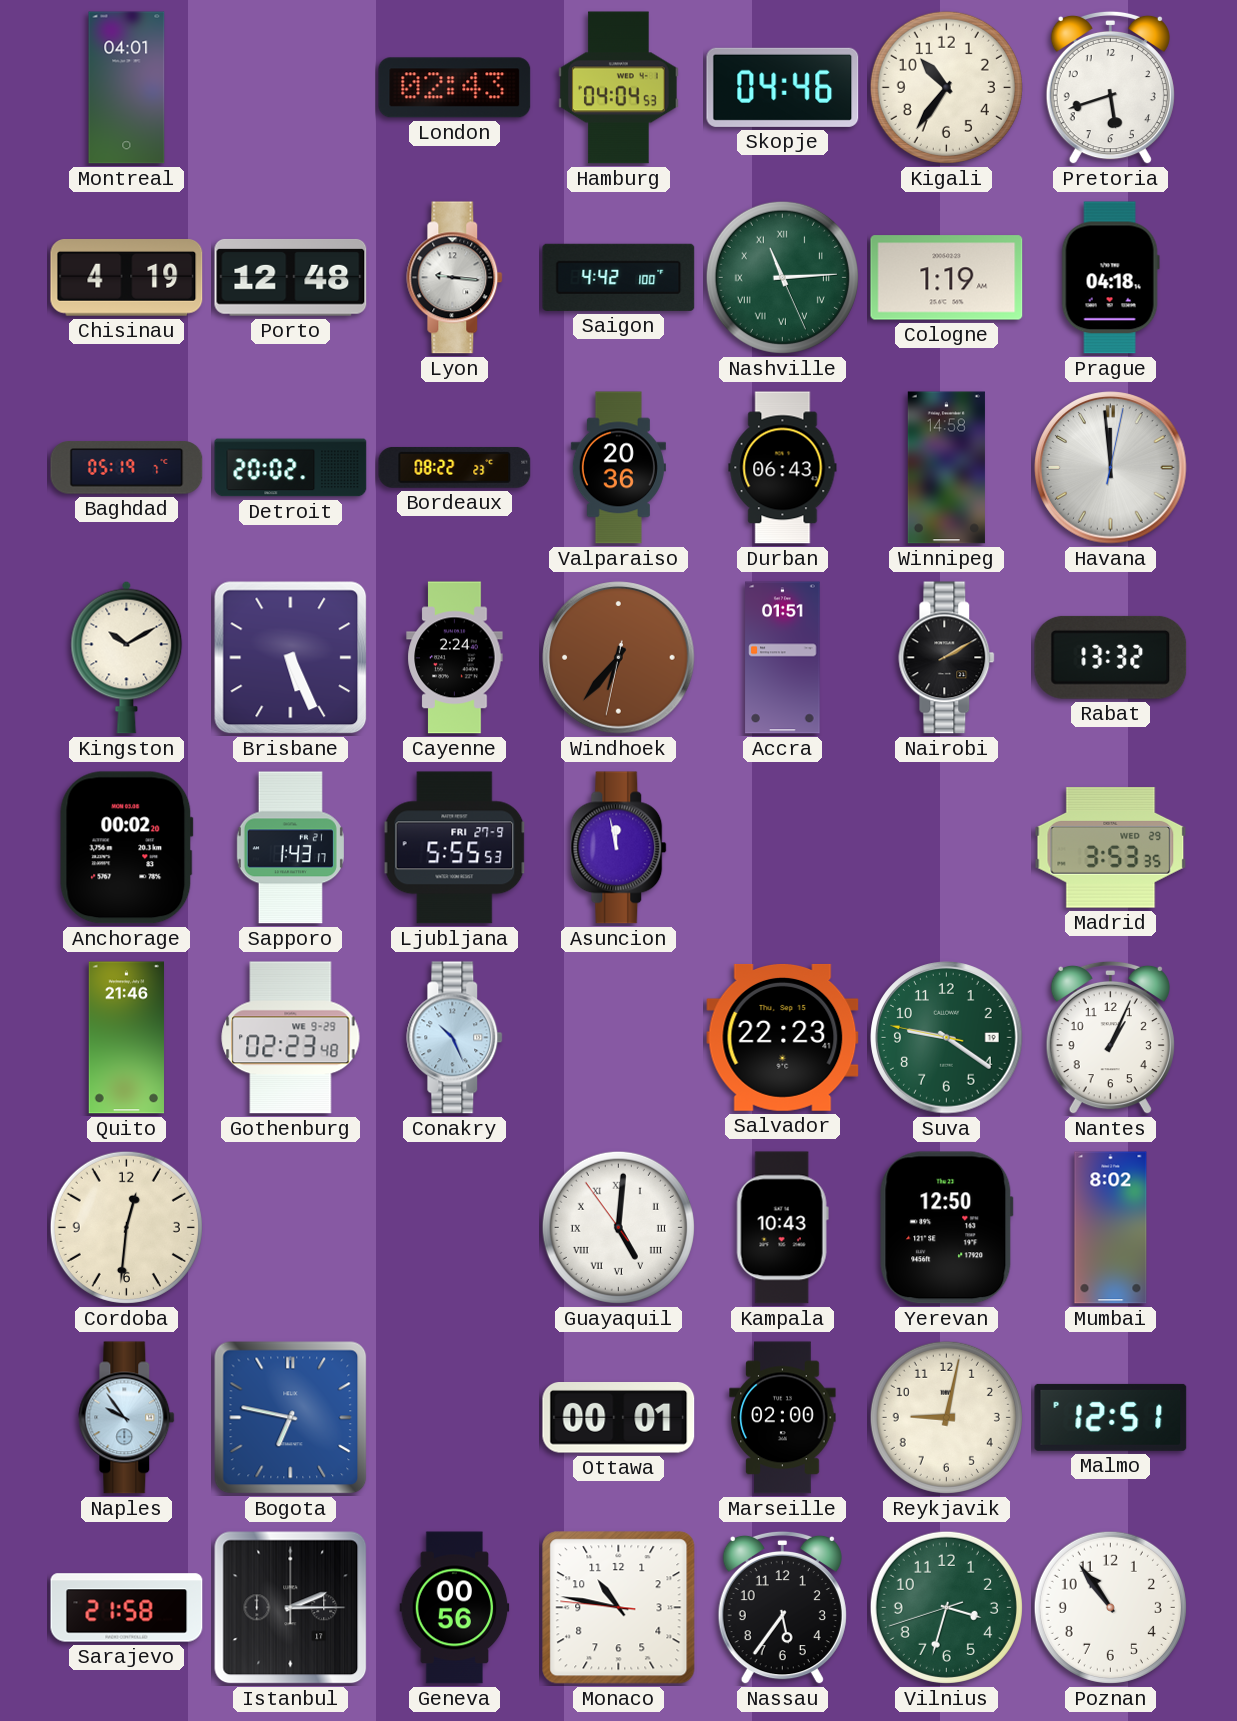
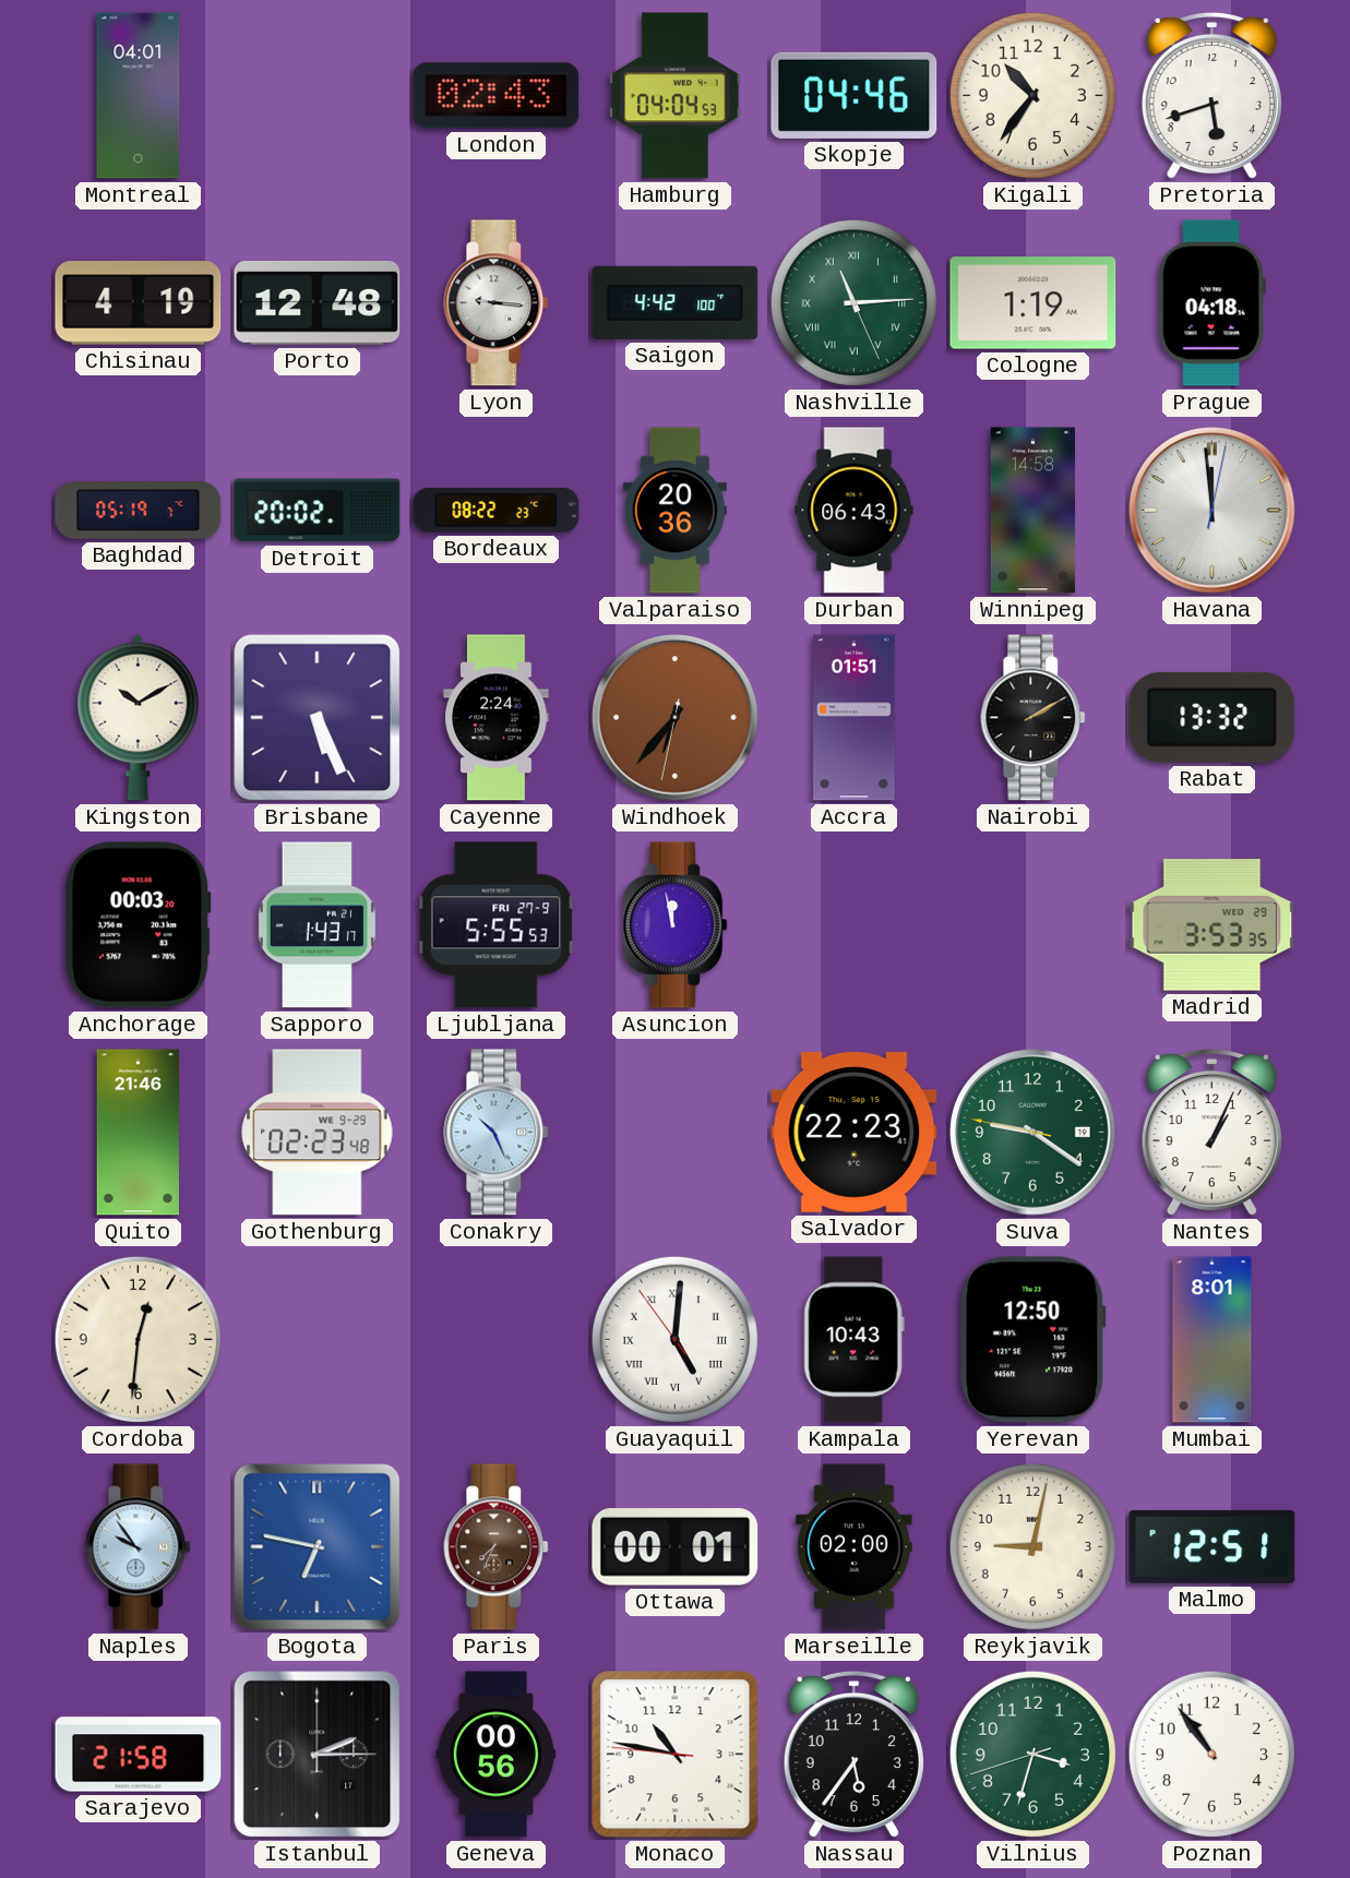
Anchorage: 00:02 -> 00:03 (138, 925)
Mumbai: 8:02 -> 8:01 (1212, 1340)
Paris: none -> 7:34 (497, 1547)
